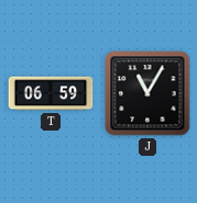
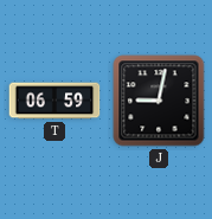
J: 11:05 -> 9:02 (159, 101)
